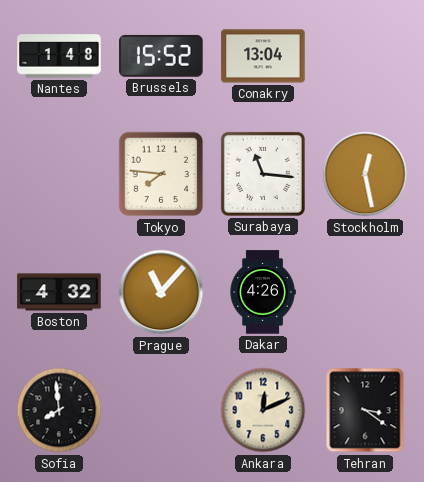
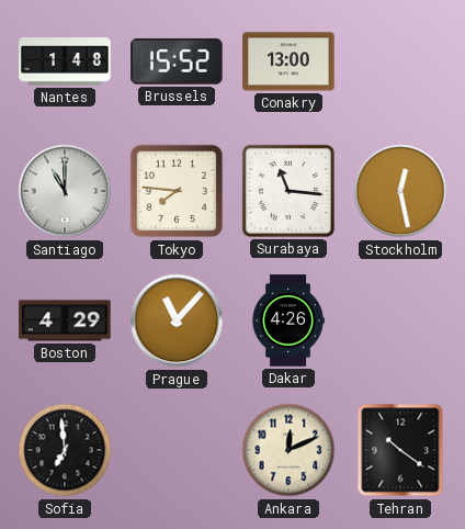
Conakry: 13:04 -> 13:00 (288, 61)
Santiago: none -> 11:00 (65, 191)
Boston: 4:32 -> 4:29 (65, 320)
Sofia: 7:59 -> 6:59 (65, 450)
Tehran: 3:21 -> 10:21 (400, 450)
